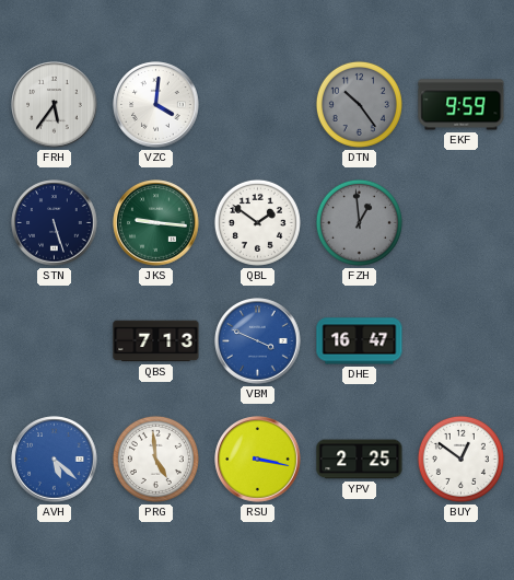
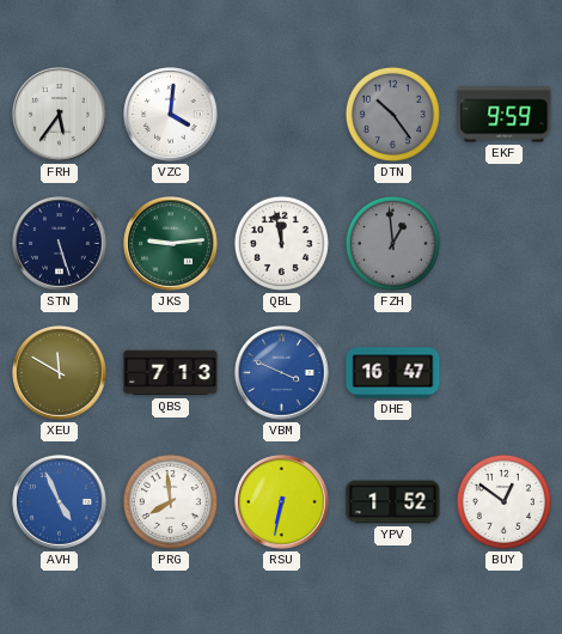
JKS: 9:16 -> 9:14 (171, 244)
QBL: 1:51 -> 11:58 (281, 243)
XEU: none -> 11:50 (60, 373)
AVH: 5:22 -> 4:56 (60, 502)
PRG: 4:59 -> 7:59 (170, 501)
RSU: 3:17 -> 6:32 (282, 502)
YPV: 2:25 -> 1:52 (393, 502)
